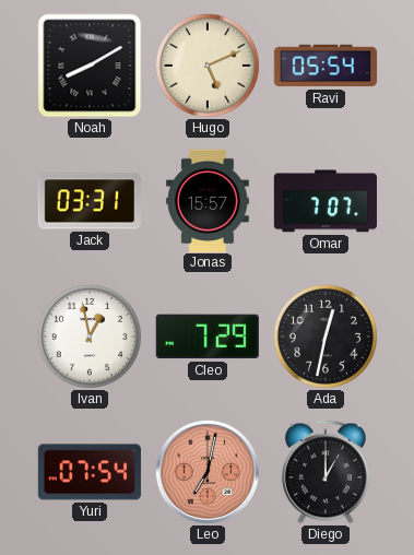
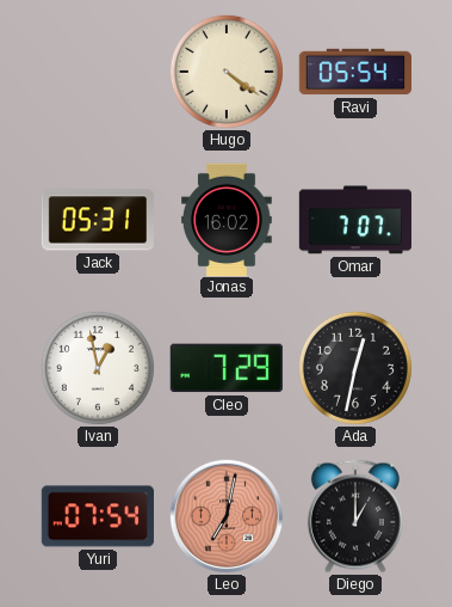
Noah: 8:10 -> none (90, 66)
Hugo: 5:11 -> 4:21 (227, 72)
Jack: 03:31 -> 05:31 (98, 220)
Jonas: 15:57 -> 16:02 (228, 219)
